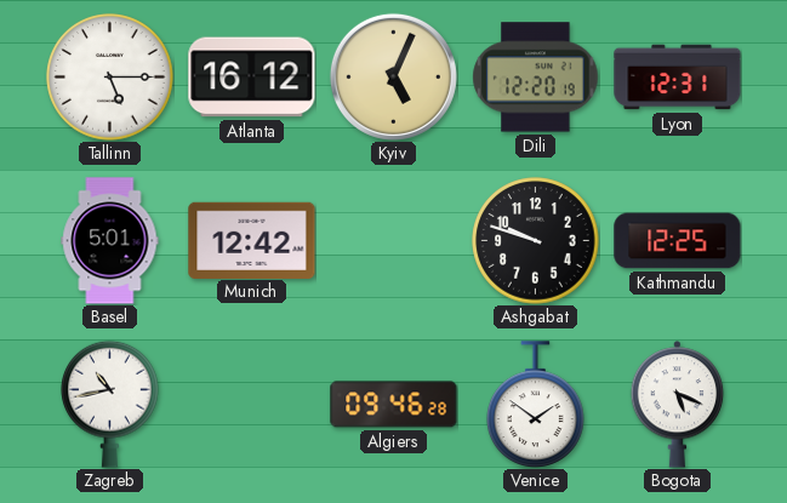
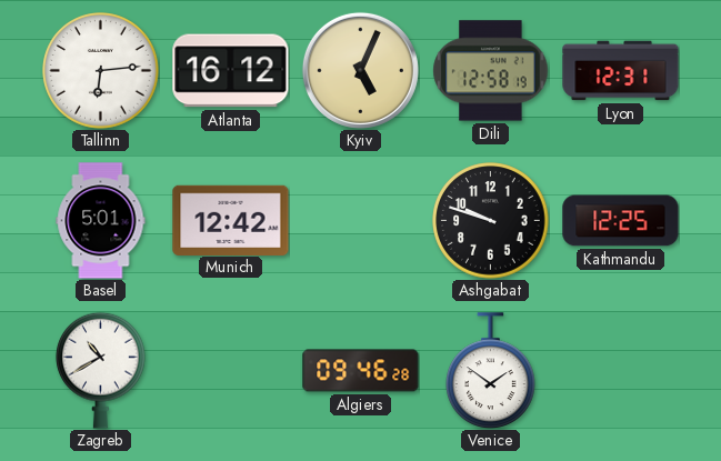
Tallinn: 5:15 -> 6:14 (101, 71)
Dili: 12:20 -> 12:58 (491, 71)
Zagreb: 10:43 -> 10:40 (101, 370)
Bogota: 5:19 -> none (678, 405)
